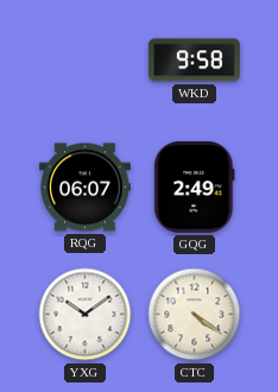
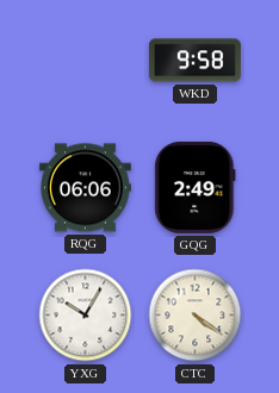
RQG: 06:07 -> 06:06 (85, 188)
YXG: 10:09 -> 10:05 (86, 316)
